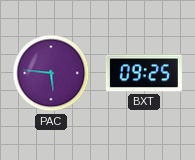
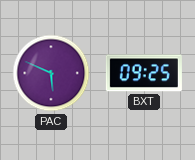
PAC: 5:46 -> 5:49 (51, 73)
